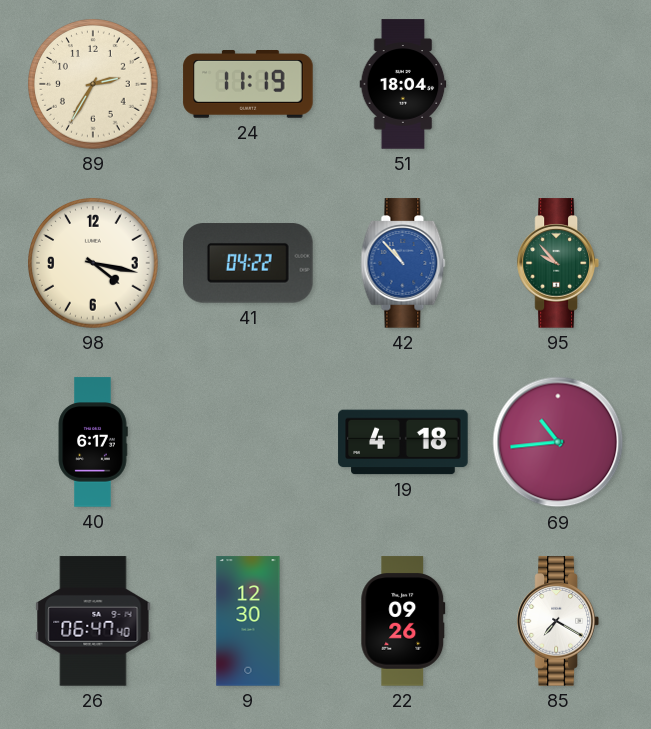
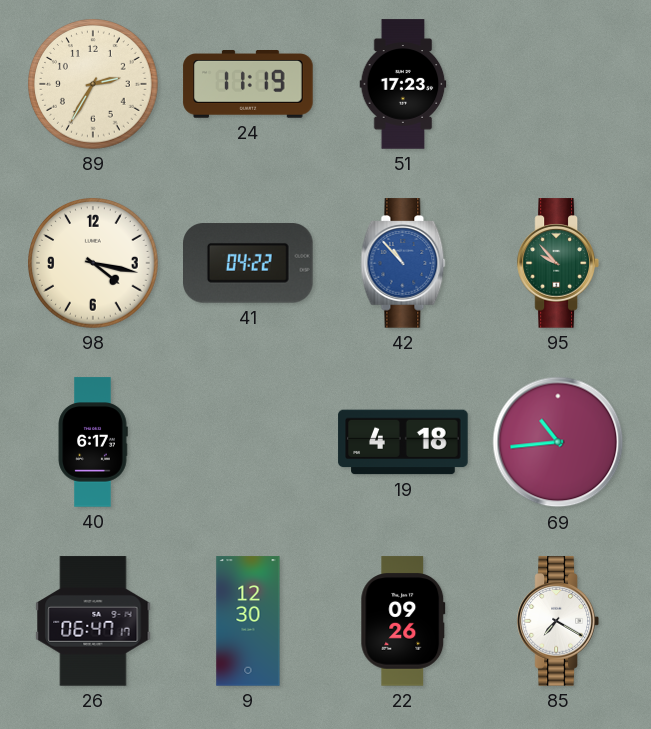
51: 18:04 -> 17:23 (403, 84)
26: 06:47:40 -> 06:47:17 (93, 621)
